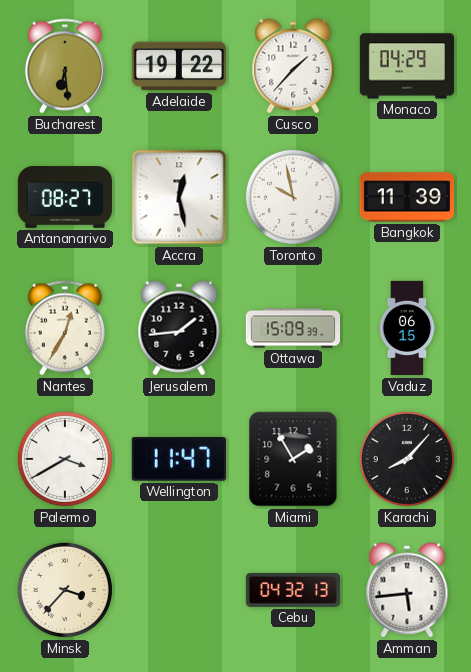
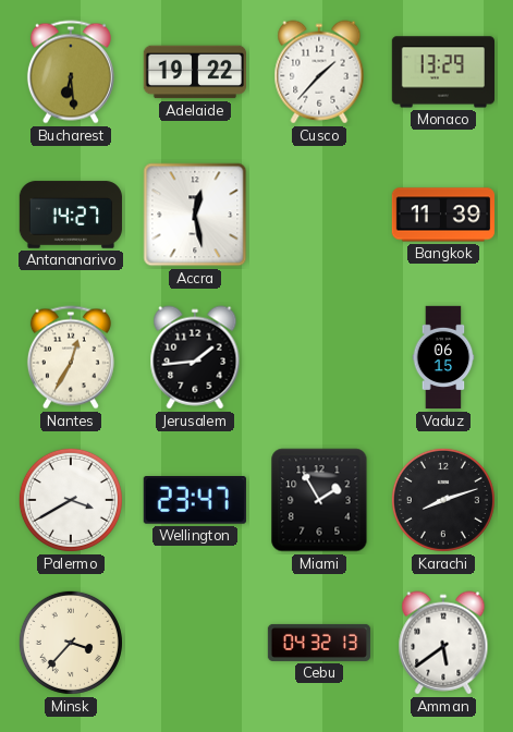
Monaco: 04:29 -> 13:29 (442, 72)
Antananarivo: 08:27 -> 14:27 (70, 215)
Toronto: 9:58 -> none (293, 197)
Ottawa: 15:09 -> none (293, 328)
Wellington: 11:47 -> 23:47 (195, 501)
Karachi: 8:07 -> 8:12 (443, 500)
Amman: 5:44 -> 5:39 (443, 643)
